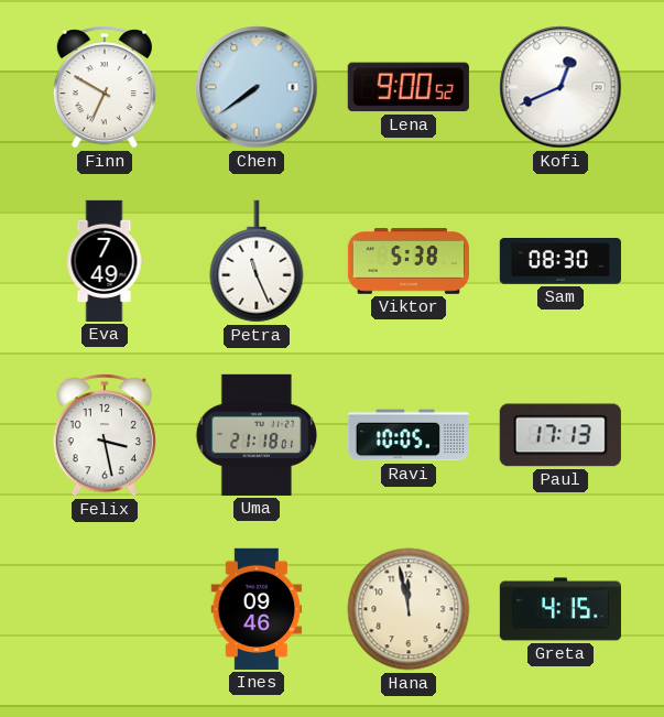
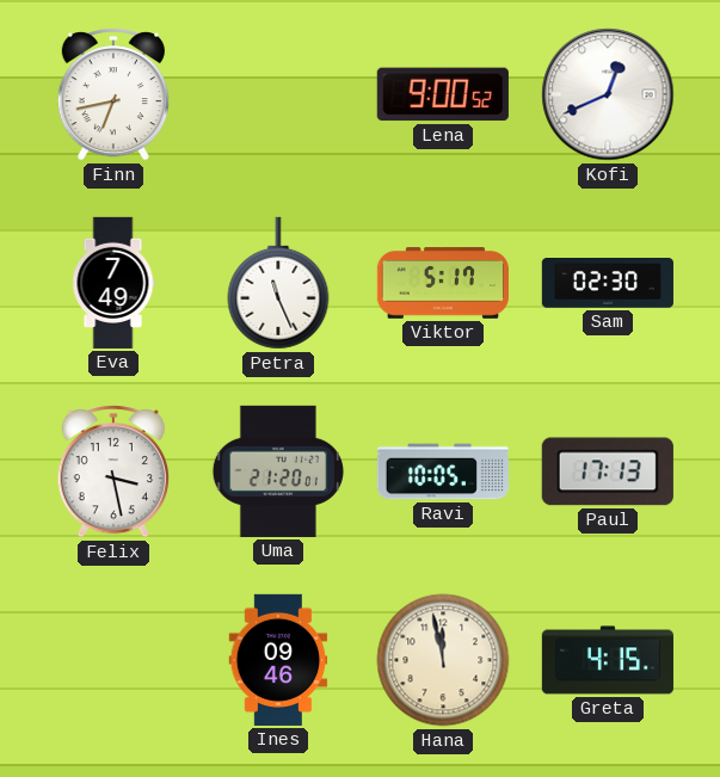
Finn: 6:50 -> 6:43 (113, 95)
Chen: 7:39 -> none (257, 87)
Viktor: 5:38 -> 5:17 (443, 283)
Sam: 08:30 -> 02:30 (608, 284)
Uma: 21:18 -> 21:20 (277, 471)
